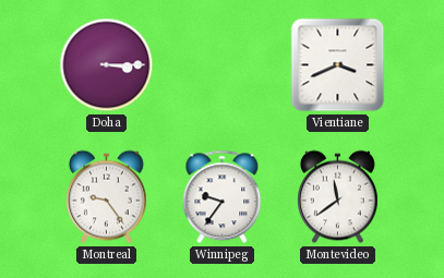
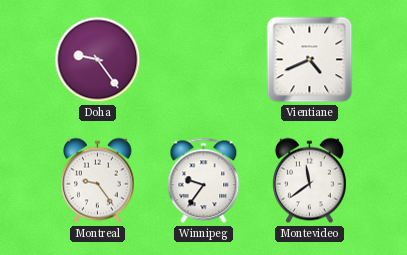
Doha: 3:15 -> 9:24 (98, 60)
Vientiane: 3:41 -> 4:41 (310, 60)
